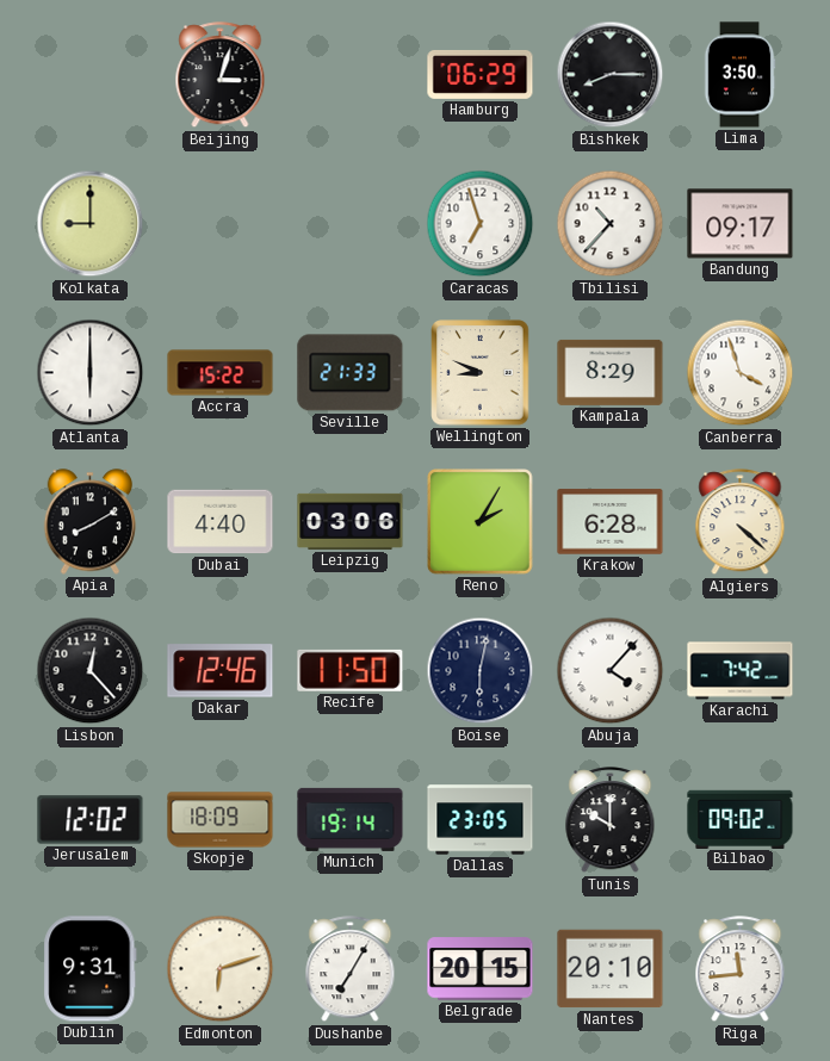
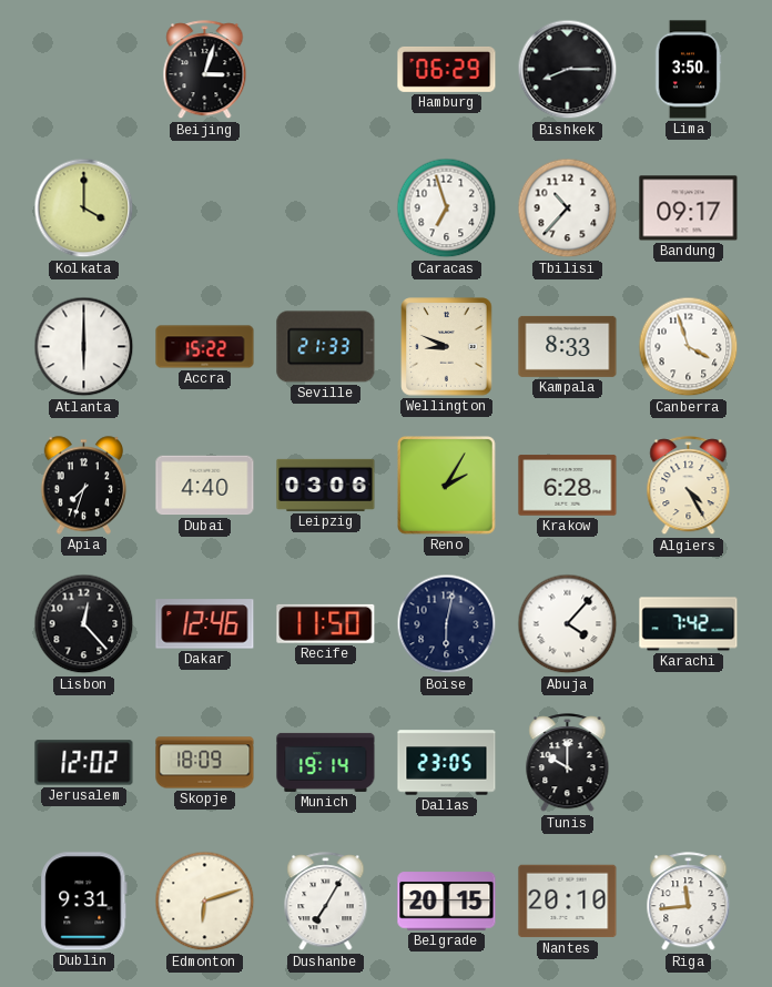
Kolkata: 9:00 -> 4:00 (84, 208)
Kampala: 8:29 -> 8:33 (568, 346)
Apia: 8:10 -> 7:33 (84, 486)
Algiers: 4:22 -> 4:25 (689, 486)
Bilbao: 09:02 -> none (741, 819)
